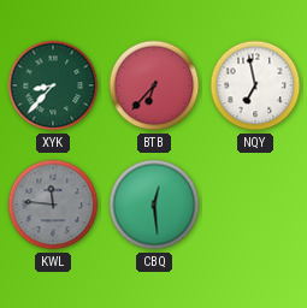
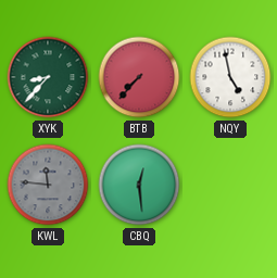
BTB: 6:37 -> 7:37 (139, 77)
NQY: 6:58 -> 4:58 (230, 77)
